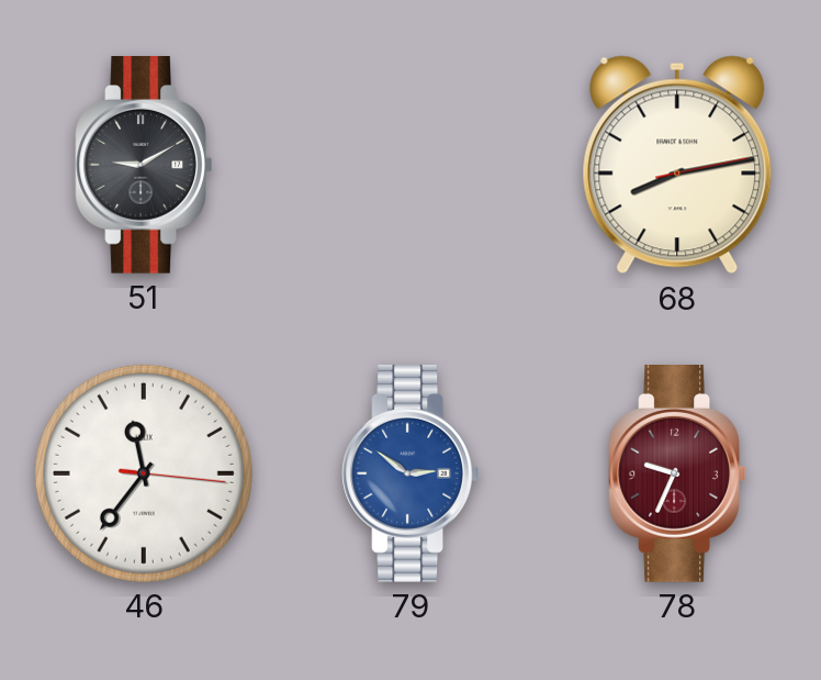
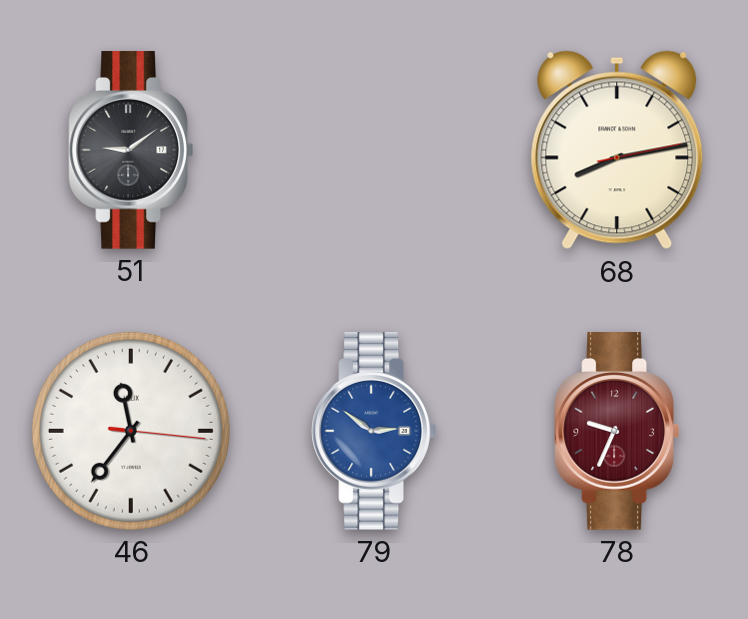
51: 9:10 -> 9:09 (130, 151)
